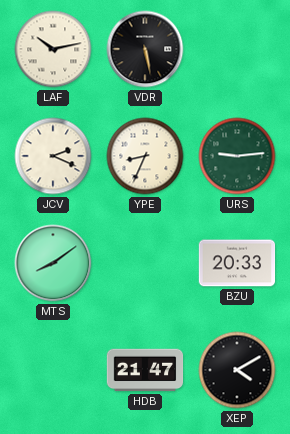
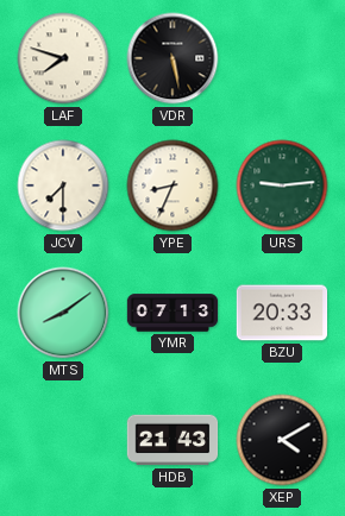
LAF: 10:13 -> 7:48 (63, 58)
JCV: 2:19 -> 7:30 (63, 185)
YMR: none -> 07:13 (172, 313)
HDB: 21:47 -> 21:43 (172, 440)
